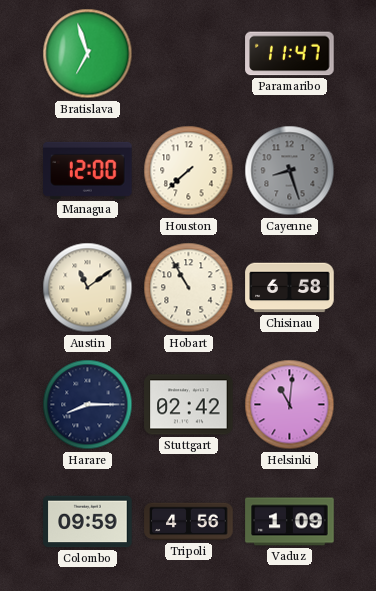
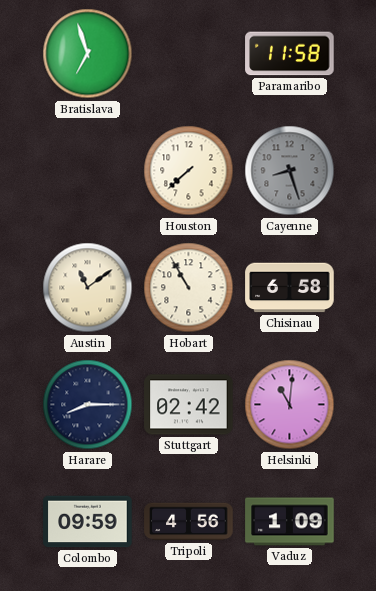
Paramaribo: 11:47 -> 11:58 (290, 54)
Managua: 12:00 -> none (88, 170)
